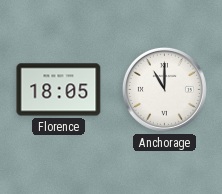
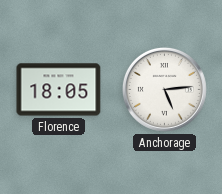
Anchorage: 11:00 -> 5:14 (164, 89)
